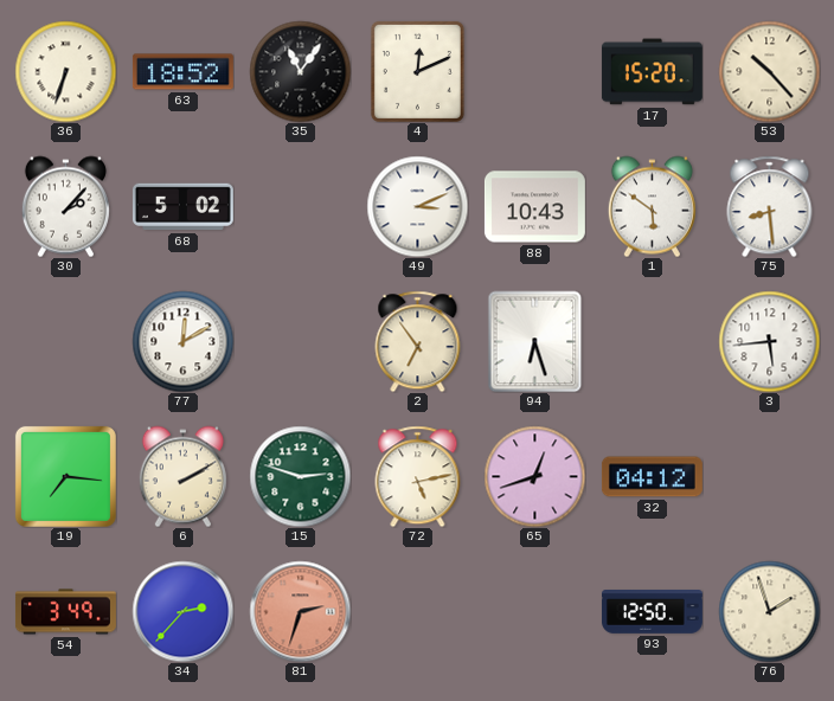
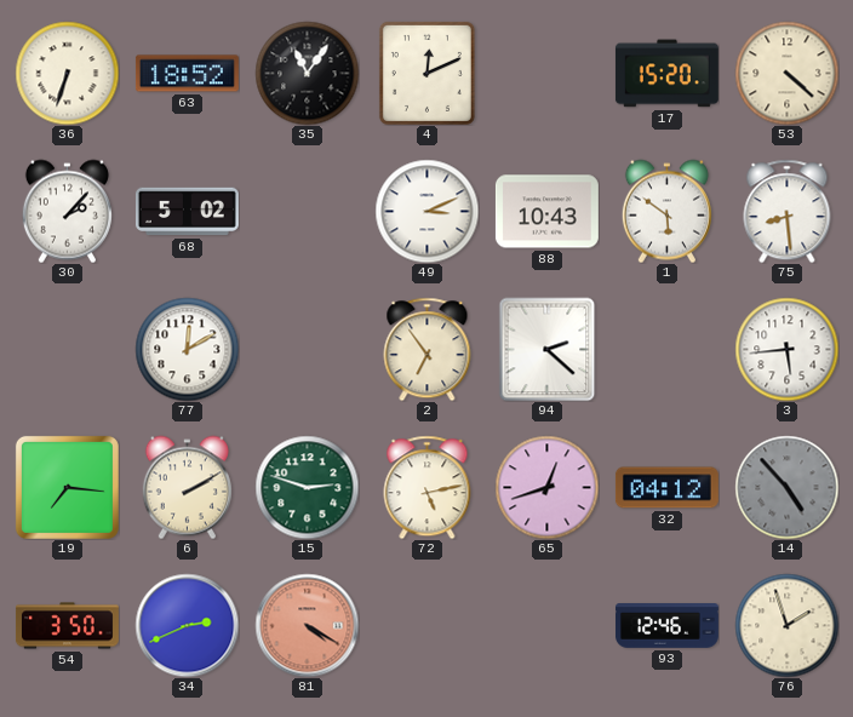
53: 10:23 -> 4:22 (786, 73)
94: 6:27 -> 2:22 (548, 349)
14: none -> 4:53 (786, 487)
54: 3:49 -> 3:50 (67, 626)
34: 2:37 -> 2:41 (187, 625)
81: 2:33 -> 4:20 (307, 625)
93: 12:50 -> 12:46 (668, 626)
